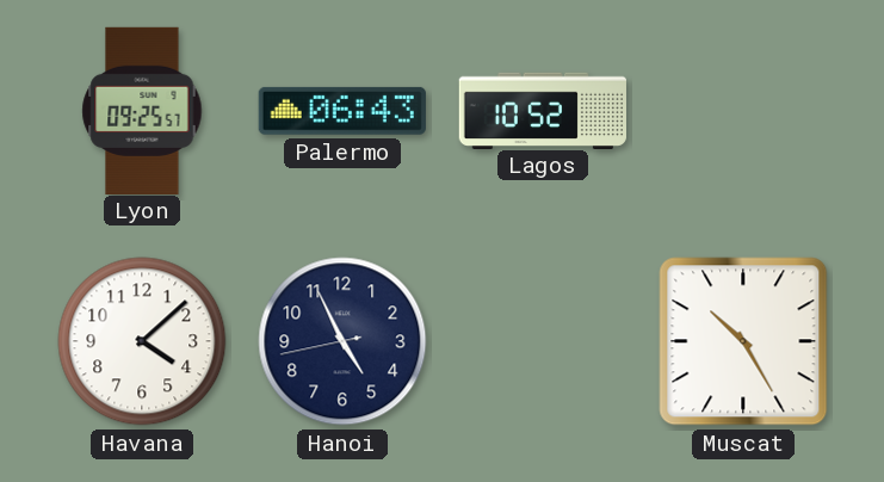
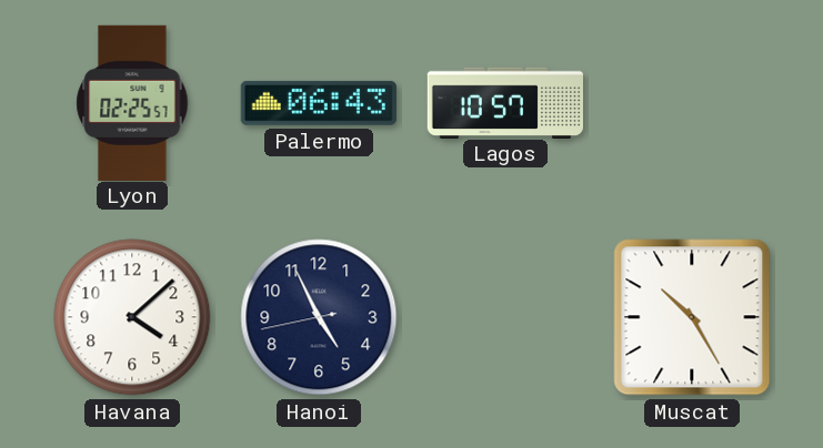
Lyon: 09:25 -> 02:25 (132, 102)
Lagos: 10:52 -> 10:57 (505, 102)
